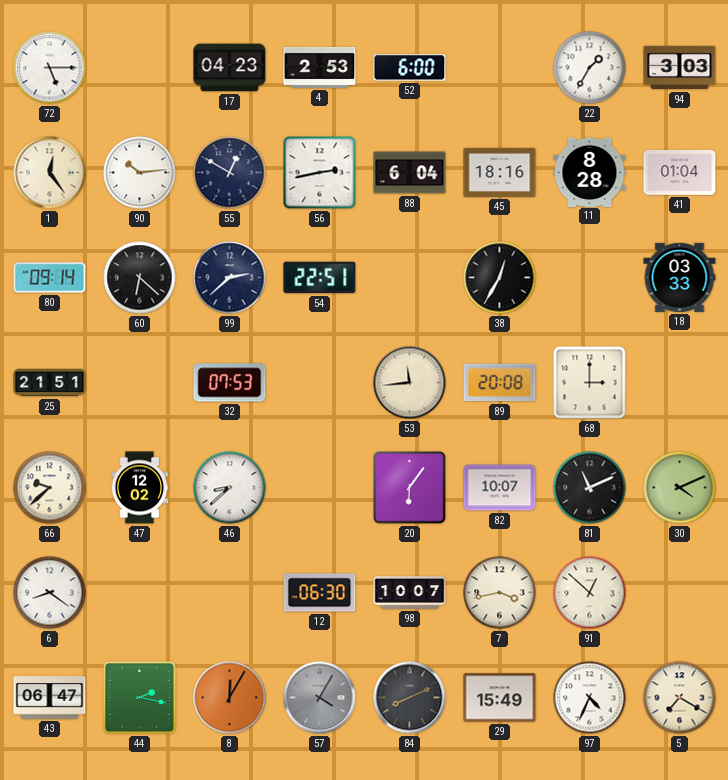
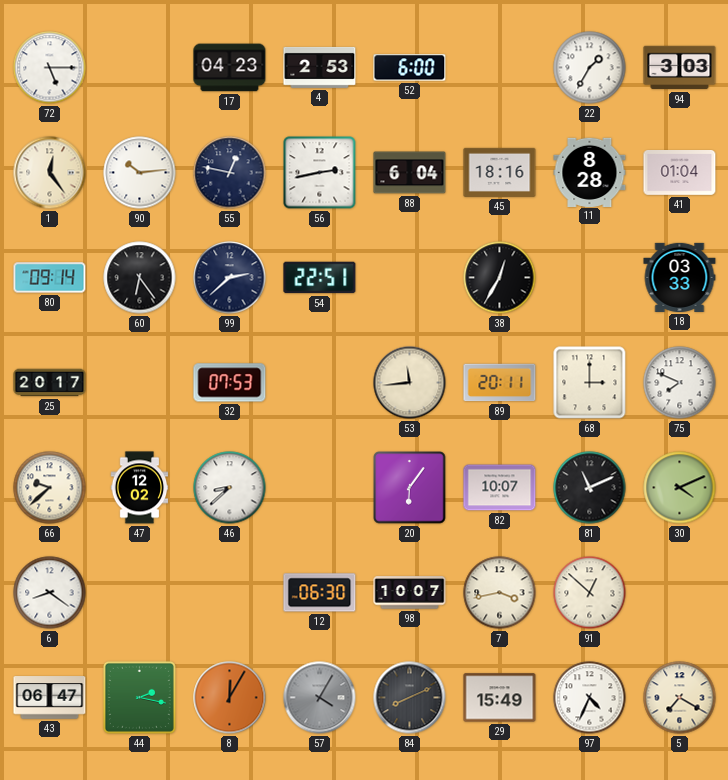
55: 12:50 -> 12:47 (230, 173)
60: 6:22 -> 6:24 (140, 278)
25: 21:51 -> 20:17 (50, 383)
89: 20:08 -> 20:11 (500, 383)
75: none -> 7:49 (680, 383)
